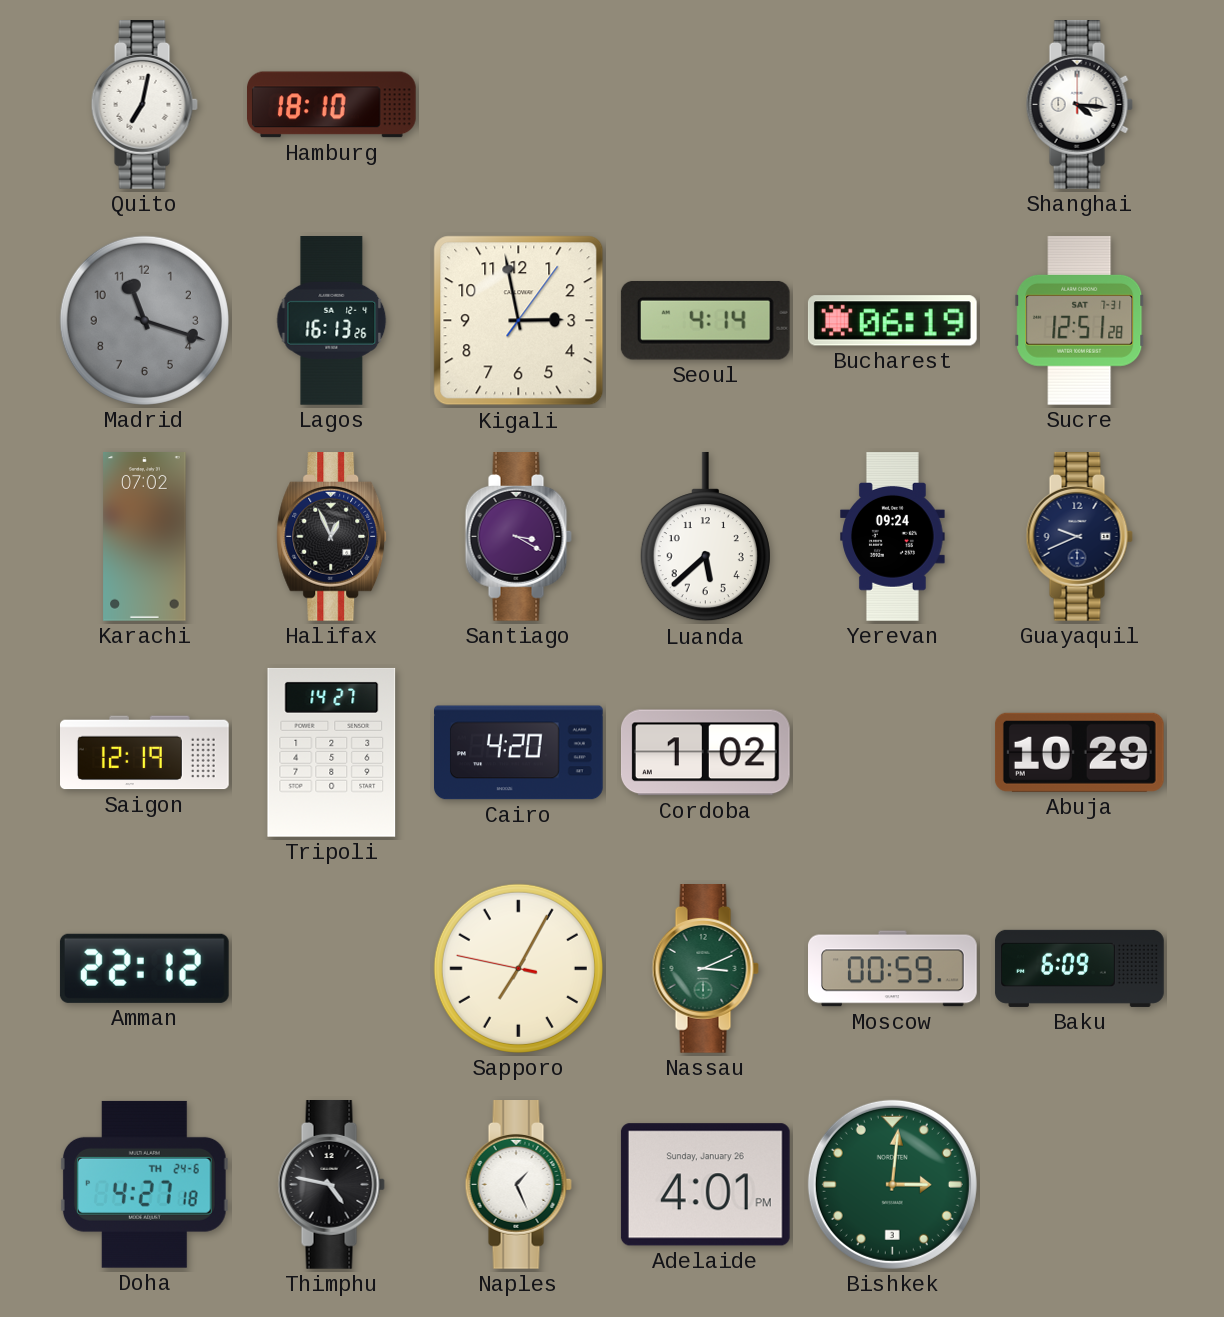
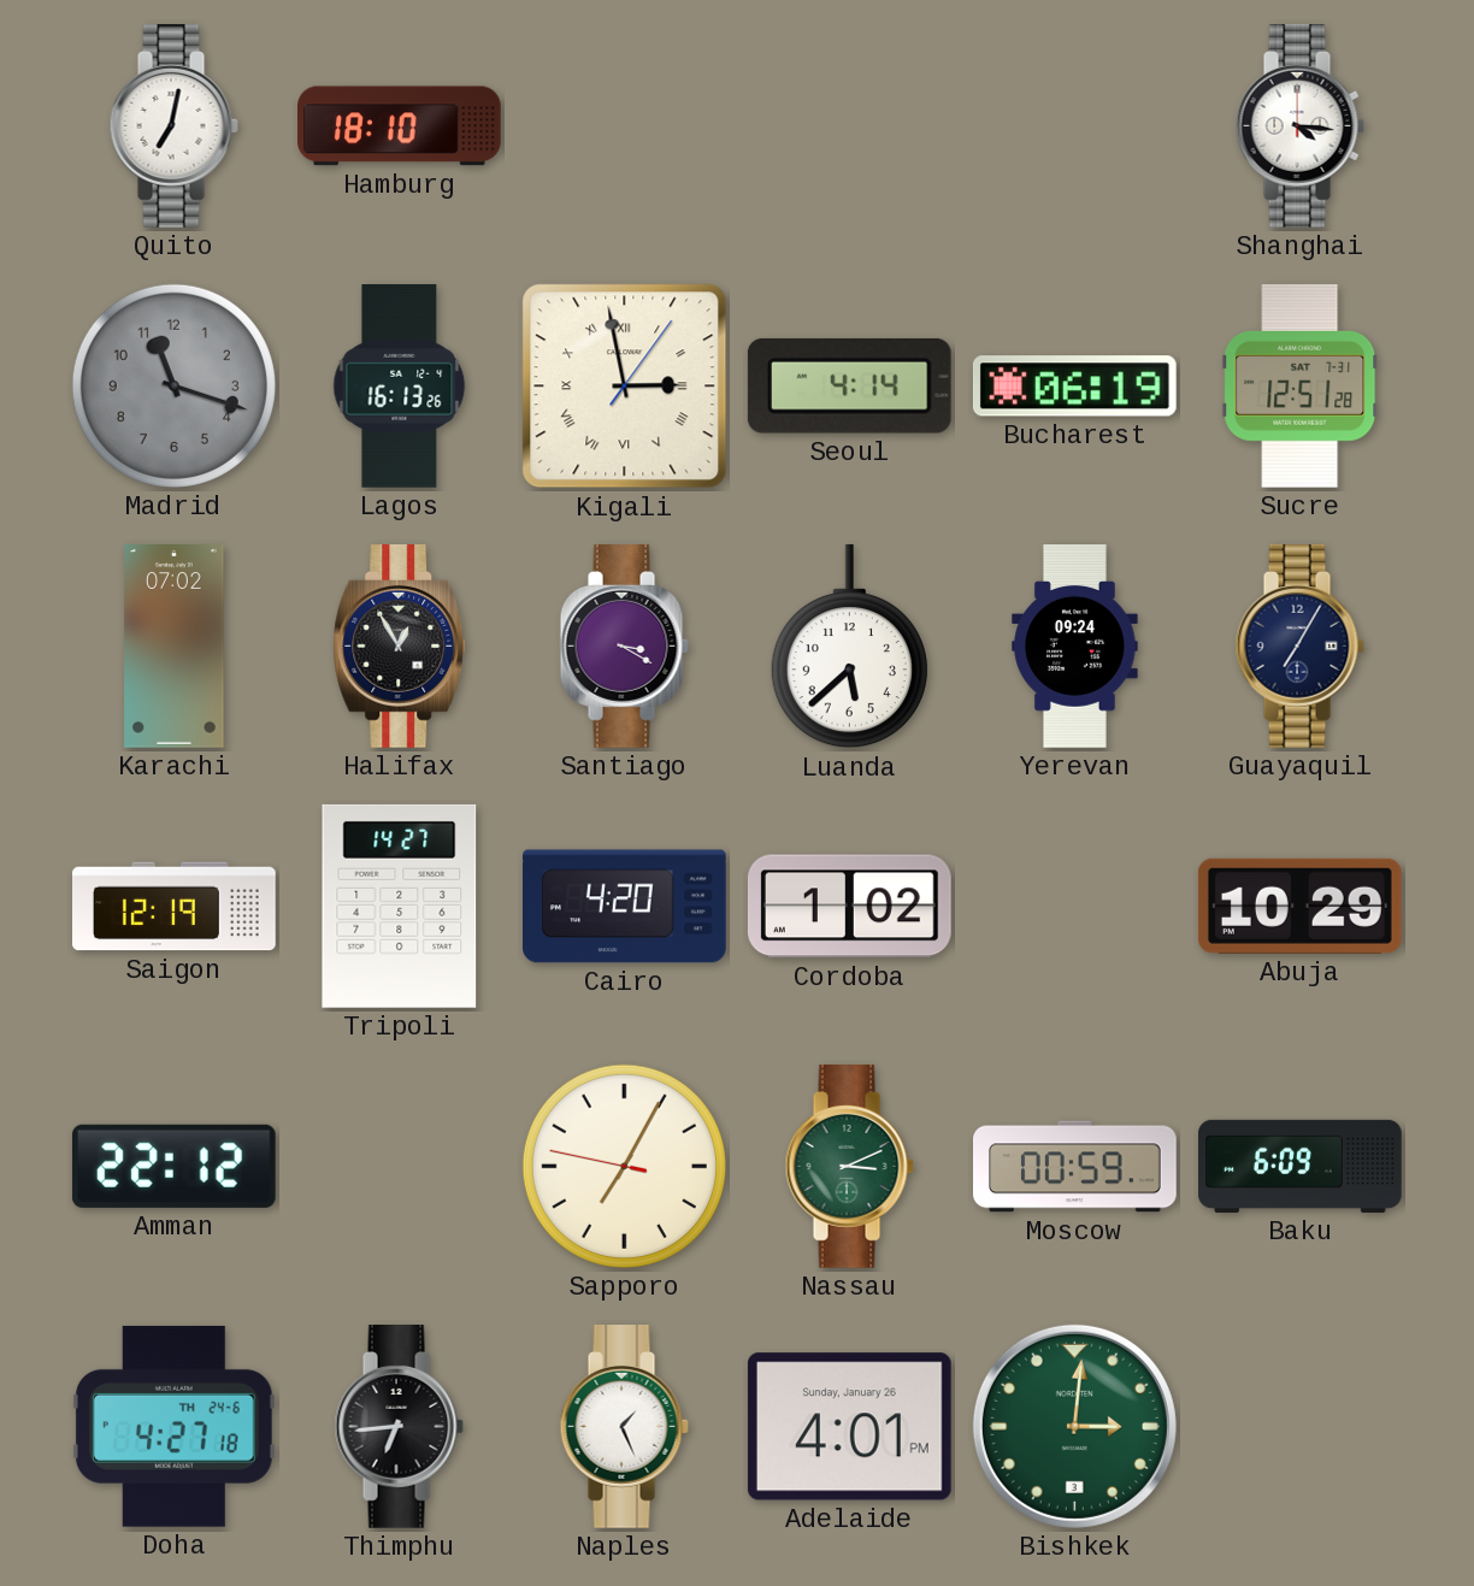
Kigali numerals: Arabic -> Roman (625, 387)
Halifax: 12:56 -> 12:55 (400, 647)
Guayaquil: 9:41 -> 7:05 (1299, 647)
Thimphu: 4:47 -> 6:44 (399, 1427)
